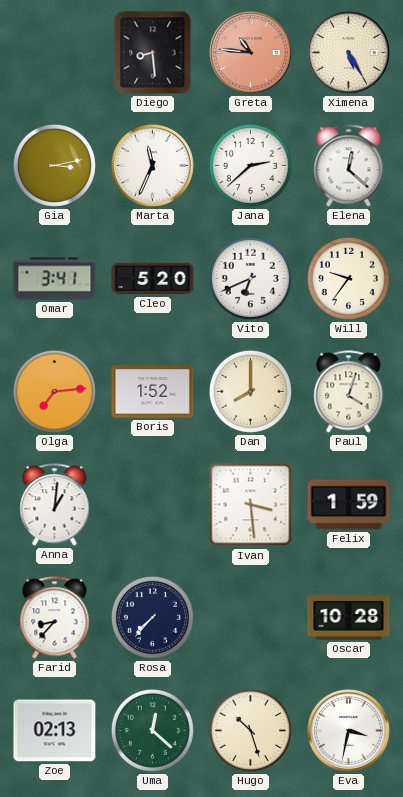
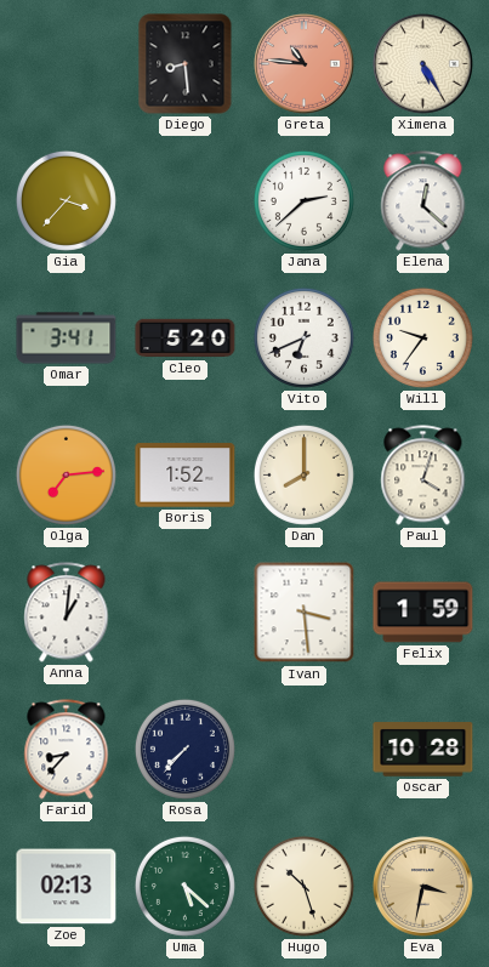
Gia: 3:13 -> 3:37 (66, 200)
Marta: 11:34 -> none (153, 166)
Uma: 12:22 -> 5:22 (184, 886)
Eva dial: white -> champagne (423, 887)
